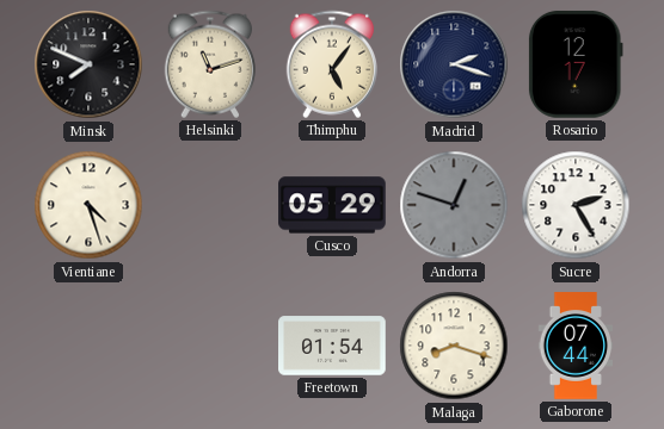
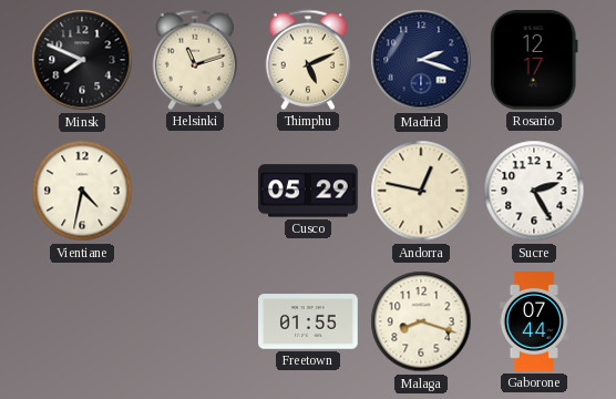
Thimphu: 5:06 -> 5:11 (307, 60)
Vientiane: 4:27 -> 4:32 (82, 191)
Andorra: 12:48 -> 12:47 (421, 191)
Andorra dial: grey -> cream (421, 191)
Freetown: 01:54 -> 01:55 (309, 321)
